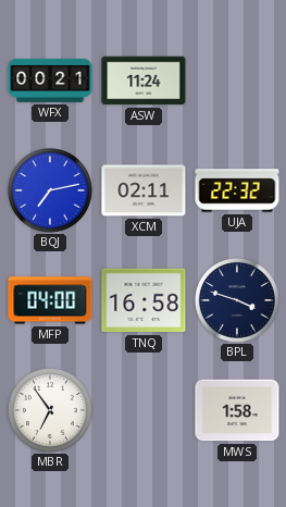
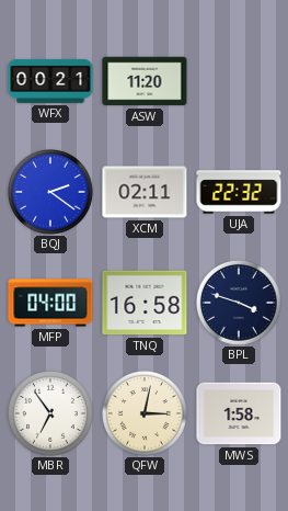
ASW: 11:24 -> 11:20 (145, 81)
BQJ: 7:13 -> 2:21 (51, 193)
QFW: none -> 3:02 (146, 415)
